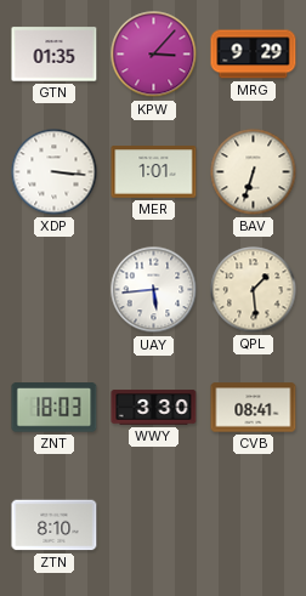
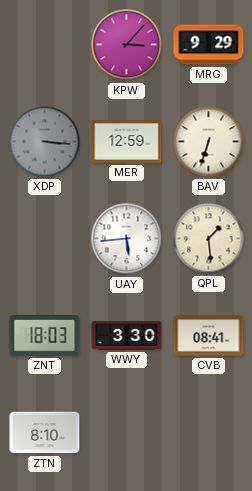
GTN: 01:35 -> none (55, 55)
XDP dial: white -> grey (45, 142)
MER: 1:01 -> 12:59 (127, 142)
